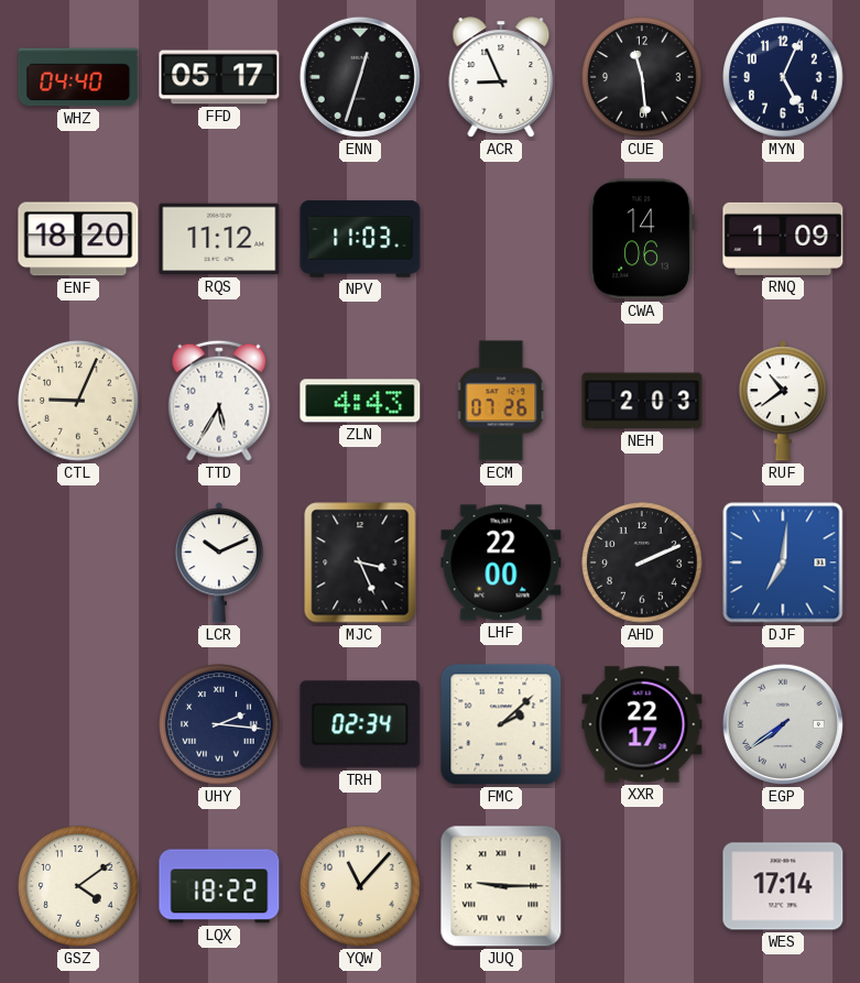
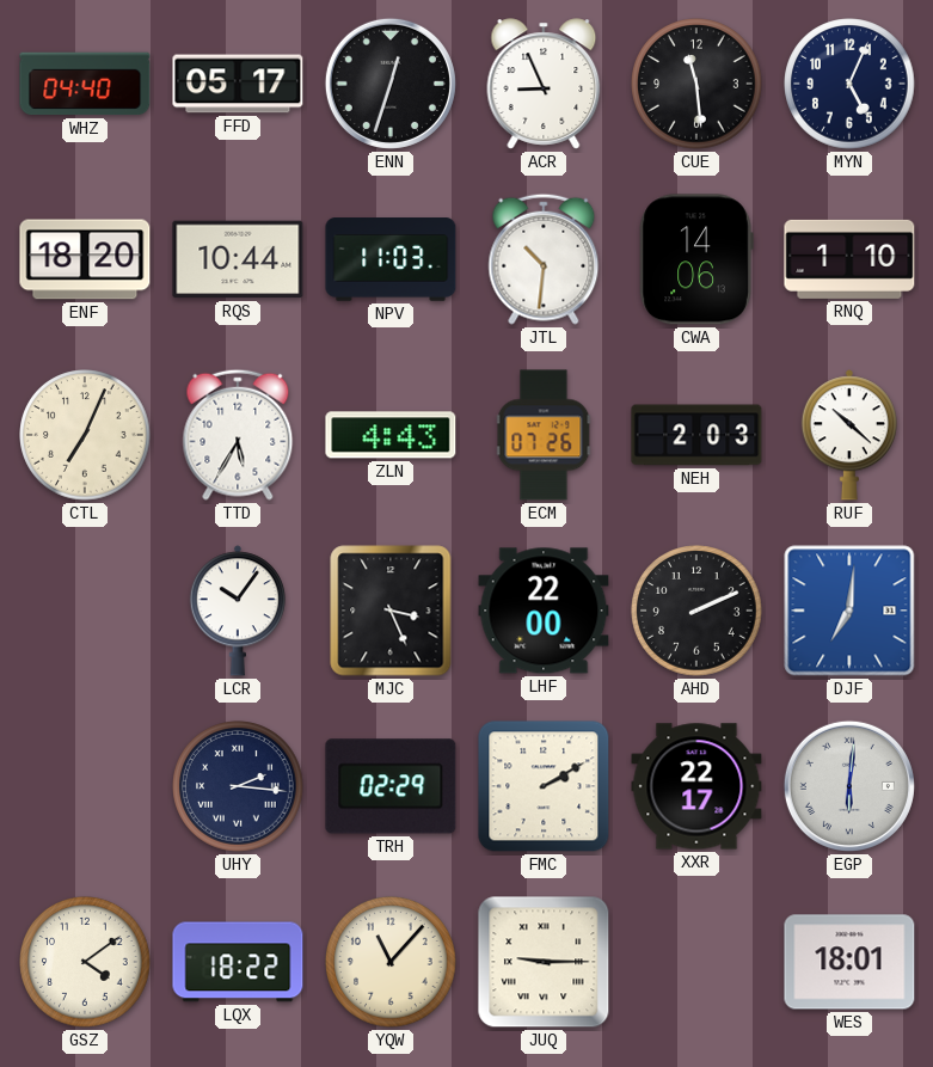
RQS: 11:12 -> 10:44 (238, 259)
JTL: none -> 10:31 (544, 259)
RNQ: 1:09 -> 1:10 (849, 259)
CTL: 9:04 -> 7:04 (85, 435)
RUF: 10:39 -> 10:22 (849, 435)
LCR: 10:11 -> 10:06 (238, 611)
TRH: 02:34 -> 02:29 (391, 786)
FMC: 2:08 -> 2:10 (544, 786)
EGP: 7:39 -> 6:01 (849, 786)
WES: 17:14 -> 18:01 (849, 962)
